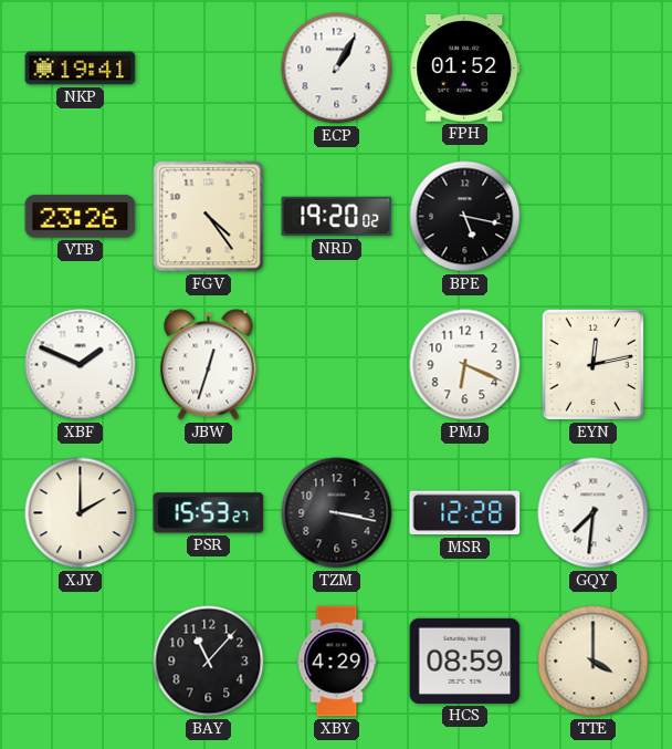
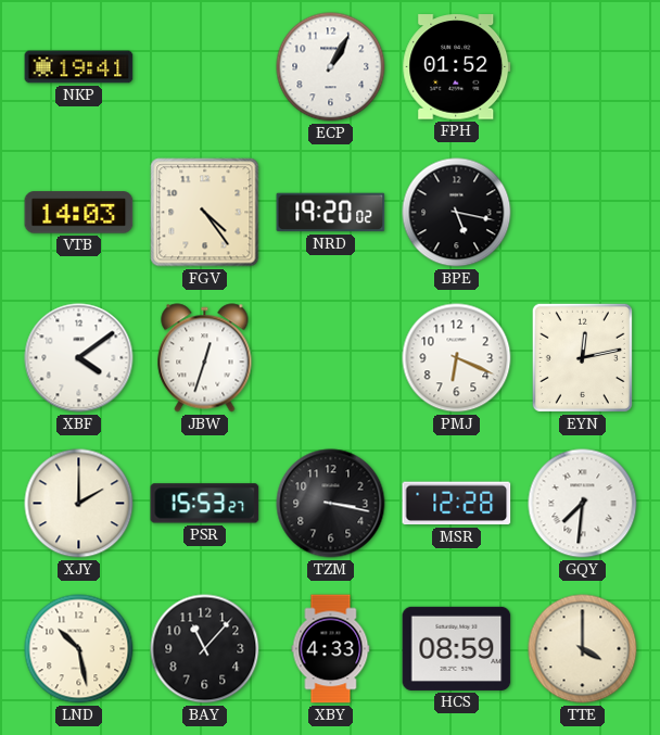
VTB: 23:26 -> 14:03 (79, 213)
XBF: 1:49 -> 4:09 (79, 358)
LND: none -> 10:28 (79, 649)
XBY: 4:29 -> 4:33 (331, 649)
